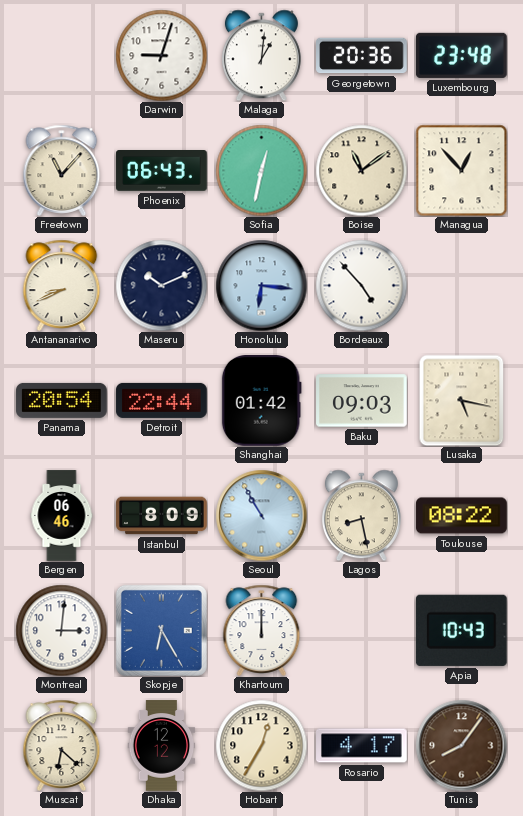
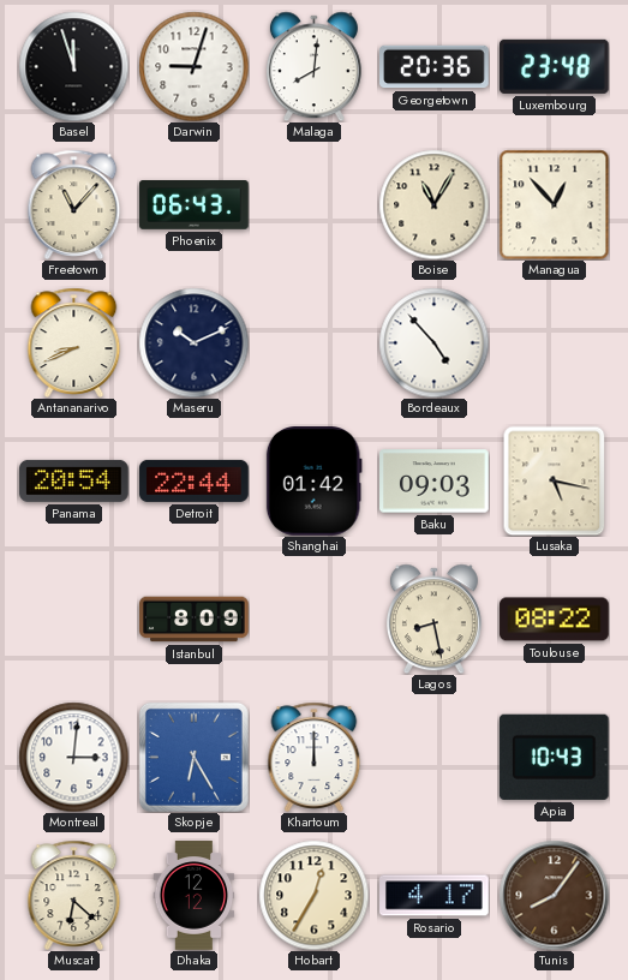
Basel: none -> 11:57 (73, 66)
Malaga: 1:01 -> 8:01 (313, 66)
Sofia: 12:32 -> none (261, 170)
Boise: 11:09 -> 11:05 (433, 204)
Honolulu: 6:16 -> none (261, 285)
Bergen: 06:46 -> none (62, 516)
Seoul: 10:55 -> none (261, 515)
